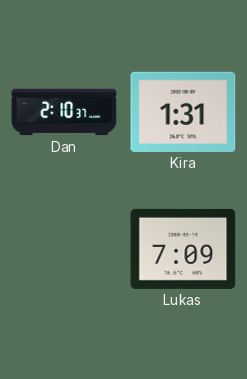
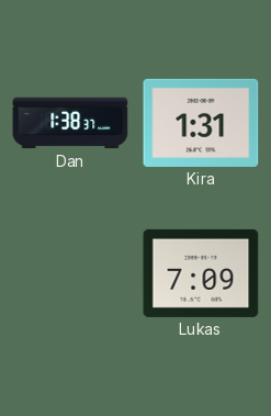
Dan: 2:10 -> 1:38 (70, 123)
